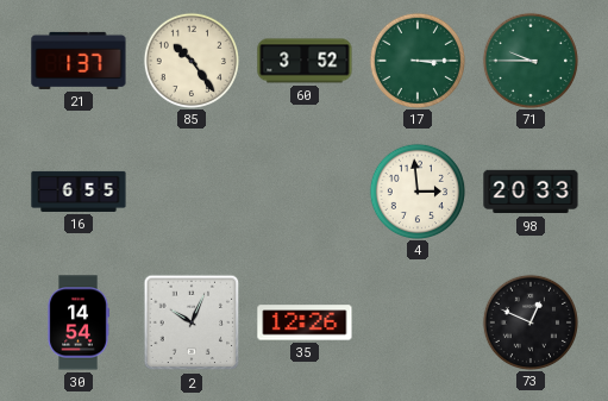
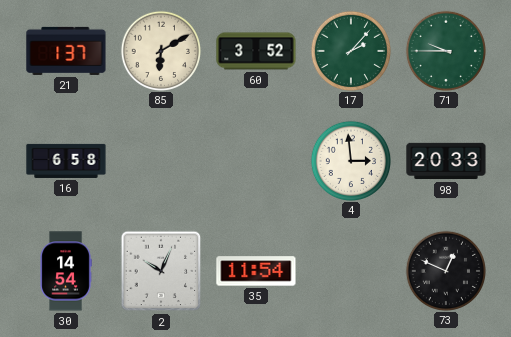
85: 10:24 -> 6:10 (160, 50)
17: 3:15 -> 2:07 (350, 50)
16: 6:55 -> 6:58 (66, 161)
35: 12:26 -> 11:54 (256, 271)
